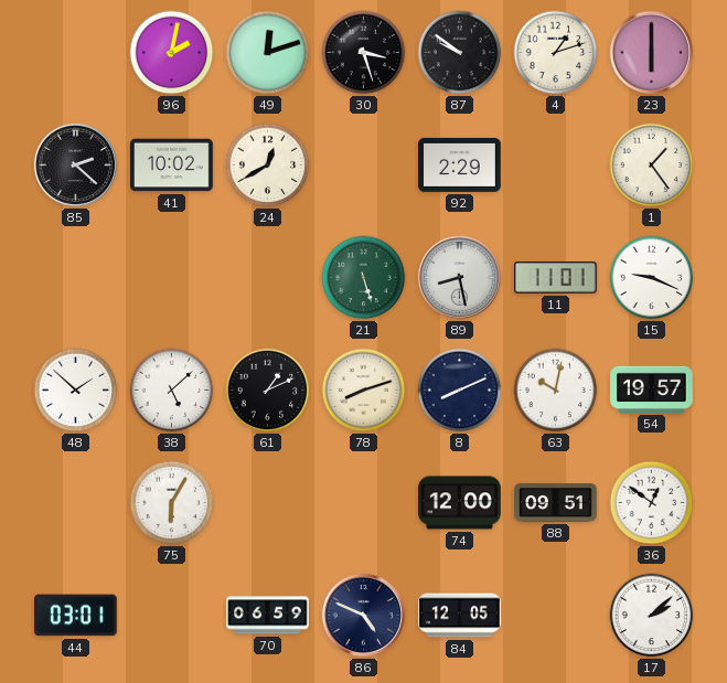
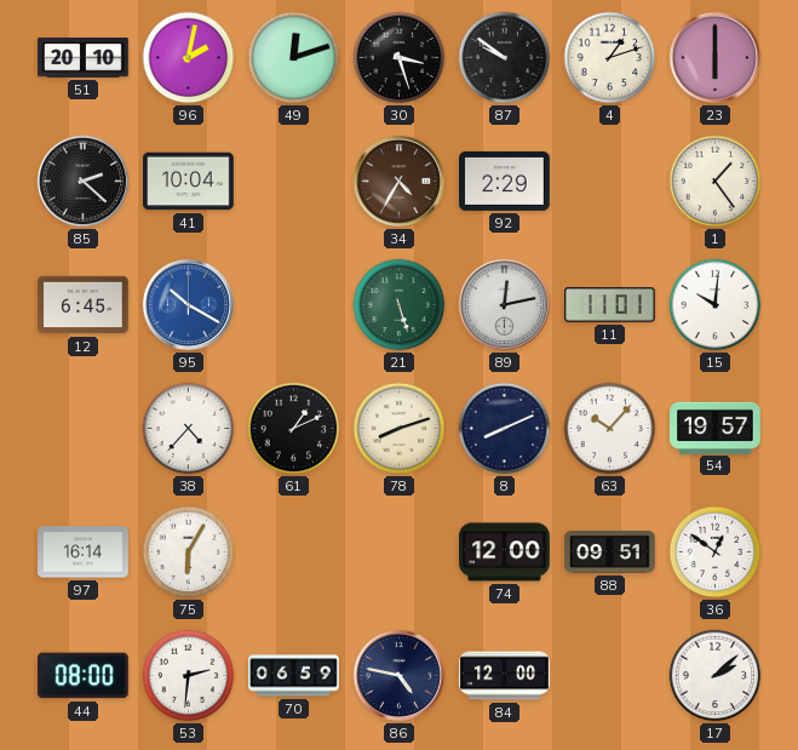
51: none -> 20:10 (84, 58)
41: 10:02 -> 10:04 (189, 182)
24: 12:40 -> none (268, 166)
34: none -> 4:35 (398, 181)
12: none -> 6:45 (84, 305)
95: none -> 10:20 (188, 304)
89: 8:28 -> 12:13 (504, 304)
15: 9:19 -> 10:01 (716, 305)
48: 1:52 -> none (76, 391)
38: 5:08 -> 4:37 (189, 429)
63: 10:02 -> 10:07 (610, 429)
97: none -> 16:14 (84, 553)
44: 03:01 -> 08:00 (84, 676)
53: none -> 2:31 (189, 676)
86: 4:49 -> 4:47 (398, 675)
84: 12:05 -> 12:00 (505, 676)
